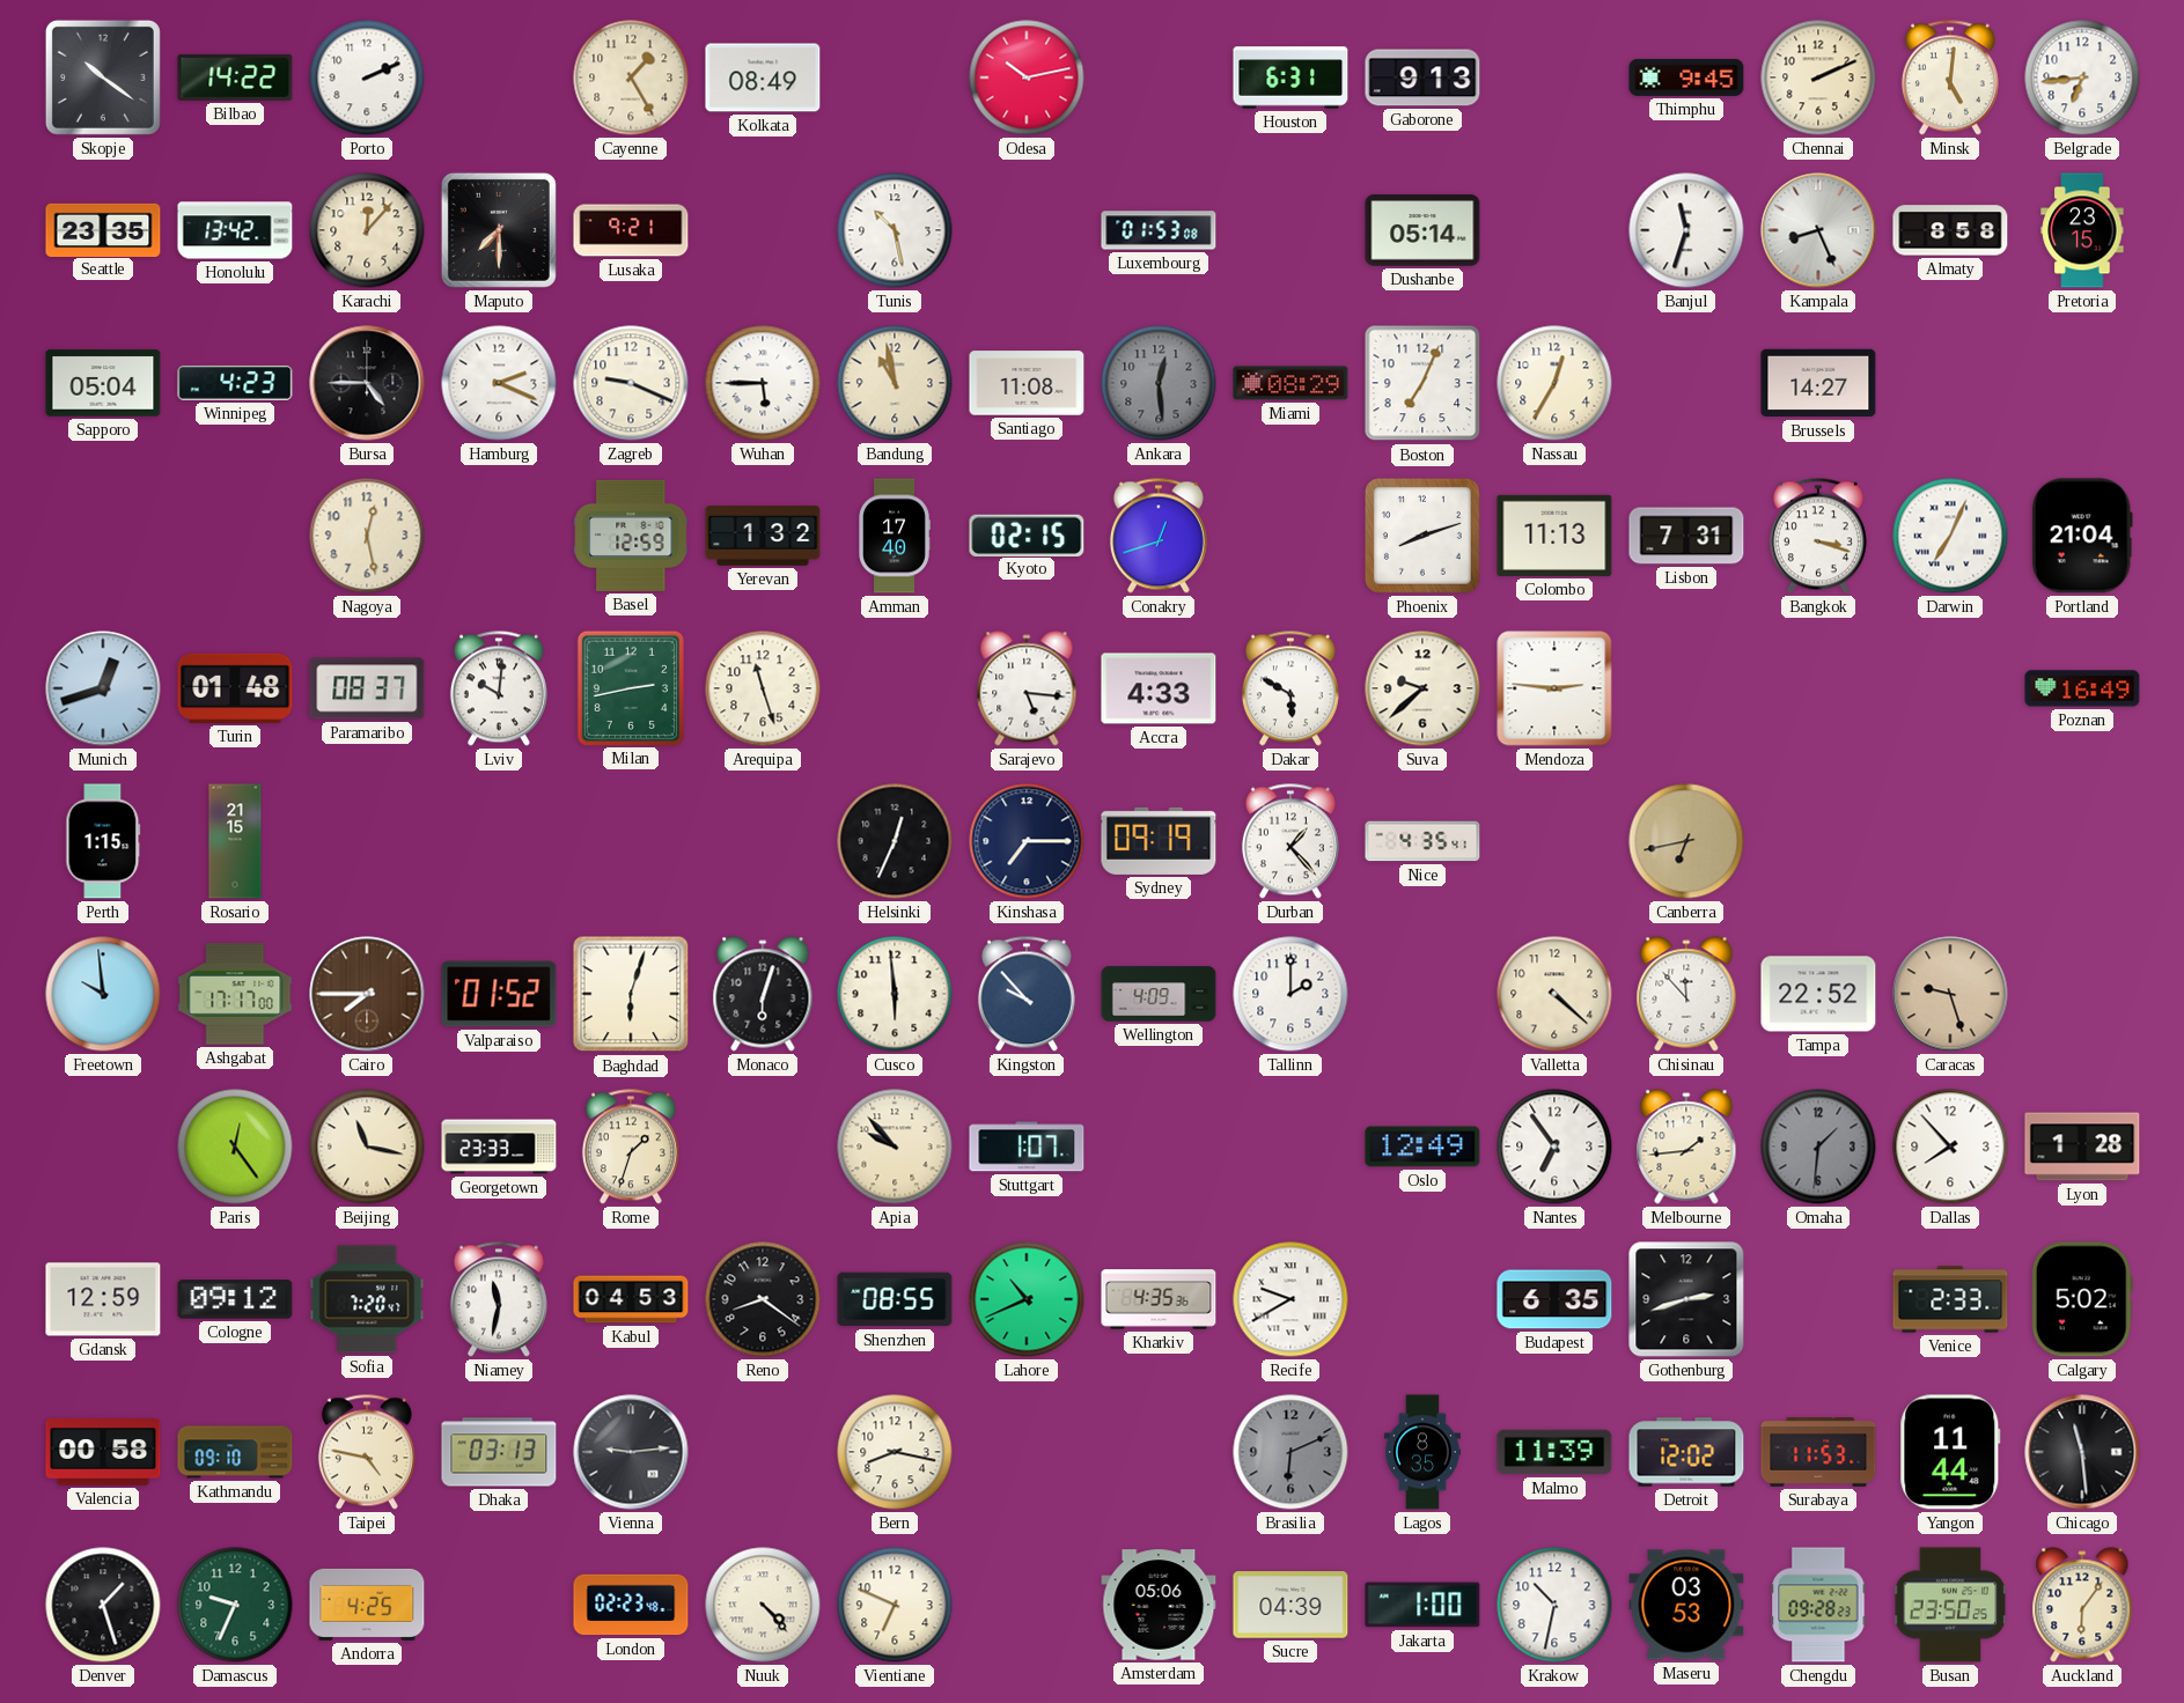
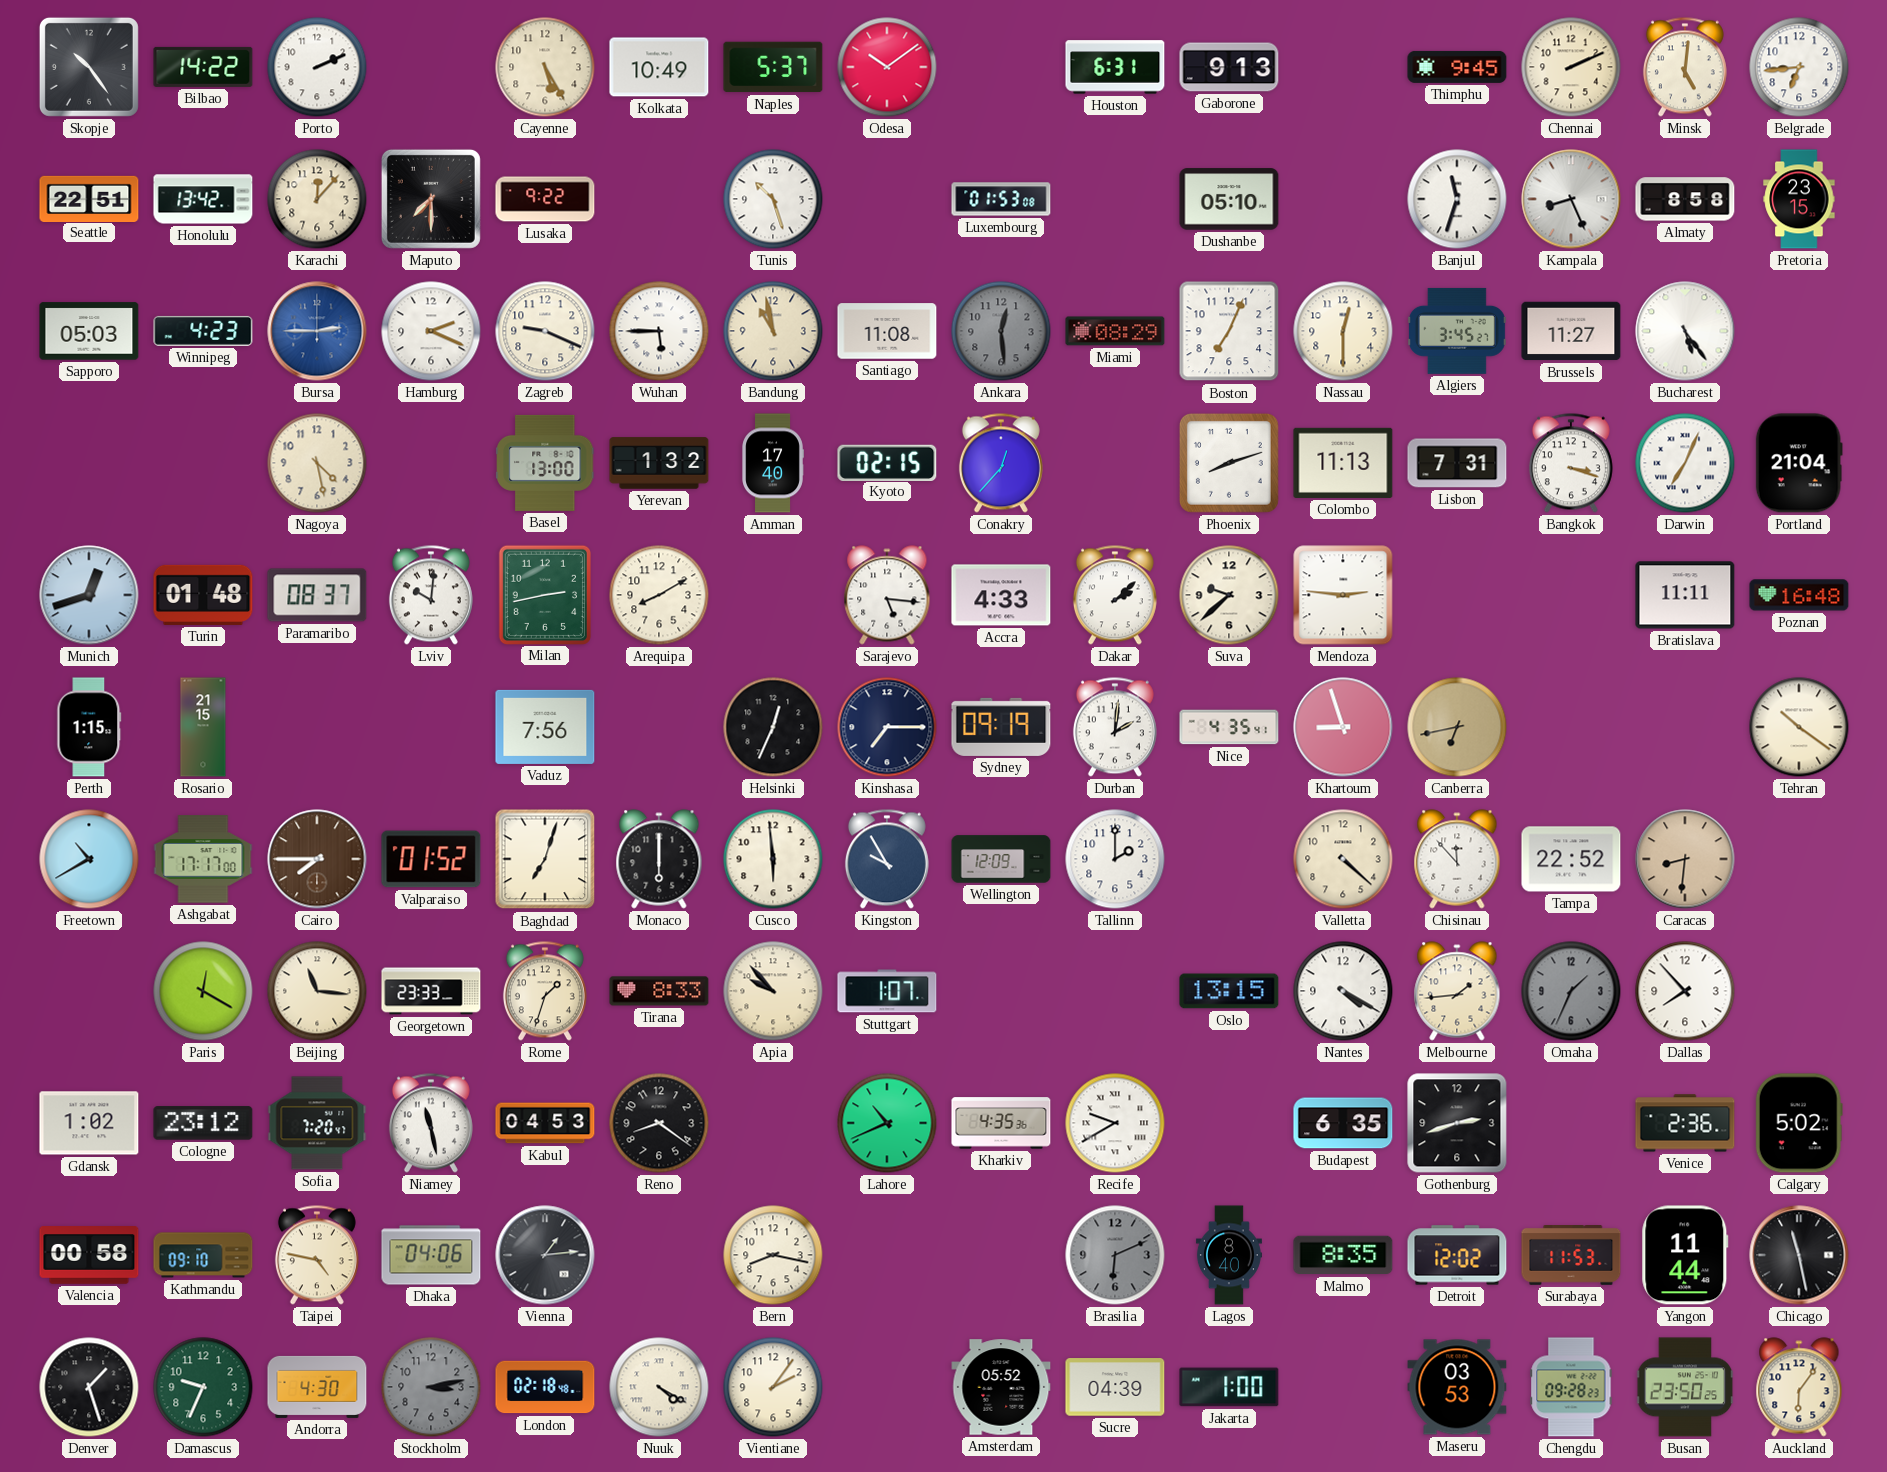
Skopje: 10:21 -> 10:24 (89, 67)
Cayenne: 1:25 -> 5:25 (545, 67)
Kolkata: 08:49 -> 10:49 (659, 67)
Naples: none -> 5:37 (773, 67)
Odesa: 10:13 -> 10:09 (887, 67)
Seattle: 23:35 -> 22:51 (89, 198)
Lusaka: 9:21 -> 9:22 (545, 199)
Tunis: 10:28 -> 10:27 (773, 199)
Dushanbe: 05:14 -> 05:10 (1229, 199)
Sapporo: 05:04 -> 05:03 (89, 331)
Bursa: 4:45 -> 2:45 (317, 331)
Bursa dial: black -> blue (317, 331)
Nassau: 12:35 -> 12:30 (1343, 331)
Algiers: none -> 3:45 (1457, 331)
Brussels: 14:27 -> 11:27 (1571, 331)
Bucharest: none -> 5:24 (1685, 331)
Nagoya: 12:28 -> 4:28 (317, 463)
Basel: 12:59 -> 13:00 (545, 463)
Conakry: 12:42 -> 12:37 (1001, 463)
Arequipa: 11:27 -> 8:10 (659, 595)
Dakar: 5:50 -> 2:08 (1115, 595)
Bratislava: none -> 11:11 (1685, 595)
Poznan: 16:49 -> 16:48 (1799, 595)
Vaduz: none -> 7:56 (545, 727)
Durban: 1:23 -> 2:01 (1115, 727)
Khartoum: none -> 8:57 (1343, 727)
Tehran: none -> 10:21 (1799, 727)
Freetown: 9:59 -> 10:40 (89, 859)
Baghdad: 6:03 -> 7:03 (545, 859)
Monaco: 6:03 -> 6:00 (659, 859)
Kingston: 9:53 -> 9:55 (887, 859)
Wellington: 4:09 -> 12:09 (1001, 859)
Caracas: 9:27 -> 8:31 (1685, 859)
Paris: 12:24 -> 12:20 (203, 991)
Beijing: 11:17 -> 11:16 (317, 991)
Tirana: none -> 8:33 (659, 991)
Oslo: 12:49 -> 13:15 (1229, 991)
Nantes: 6:54 -> 4:20 (1343, 991)
Omaha: 1:31 -> 1:34 (1571, 991)
Lyon: 1:28 -> none (2082, 1147)
Gdansk: 12:59 -> 1:02 (89, 1123)
Cologne: 09:12 -> 23:12 (203, 1123)
Niamey: 11:32 -> 11:28 (431, 1123)
Shenzhen: 08:55 -> none (895, 1299)
Venice: 2:33 -> 2:36 (1685, 1123)
Dhaka: 03:13 -> 04:06 (431, 1255)
Vienna: 9:14 -> 1:14 (545, 1255)
Lagos: 8:35 -> 8:40 (1229, 1255)
Malmo: 11:39 -> 8:35 (1343, 1255)
Chicago: 11:29 -> 11:28 (1799, 1255)
Andorra: 4:25 -> 4:30 (317, 1387)
Stockholm: none -> 3:13 (431, 1387)
London: 02:23 -> 02:18 (545, 1387)
Nuuk: 4:23 -> 4:20 (659, 1387)
Vientiane: 6:49 -> 2:06 (773, 1387)
Amsterdam: 05:06 -> 05:52 (1001, 1387)
Krakow: 10:32 -> none (1554, 1605)
